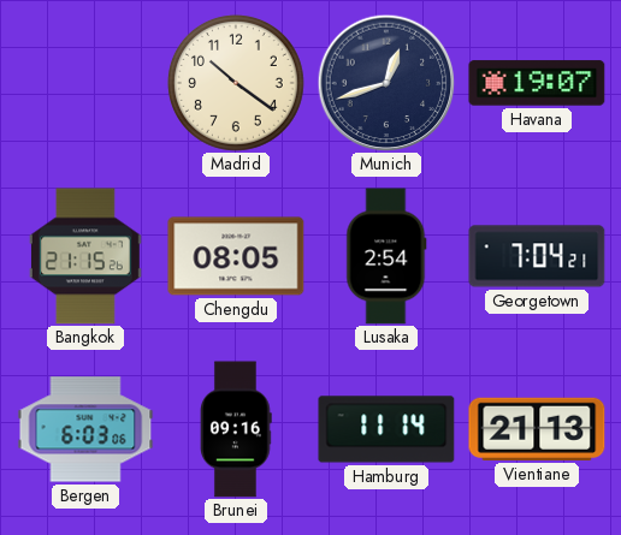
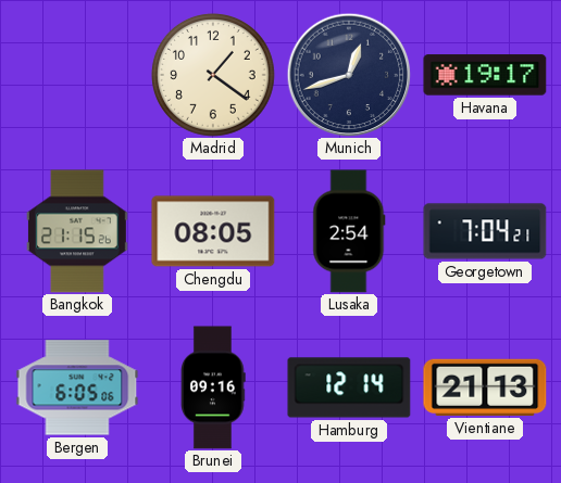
Madrid: 10:21 -> 1:21 (213, 75)
Havana: 19:07 -> 19:17 (485, 75)
Bergen: 6:03 -> 6:05 (77, 387)
Hamburg: 11:14 -> 12:14 (349, 387)
